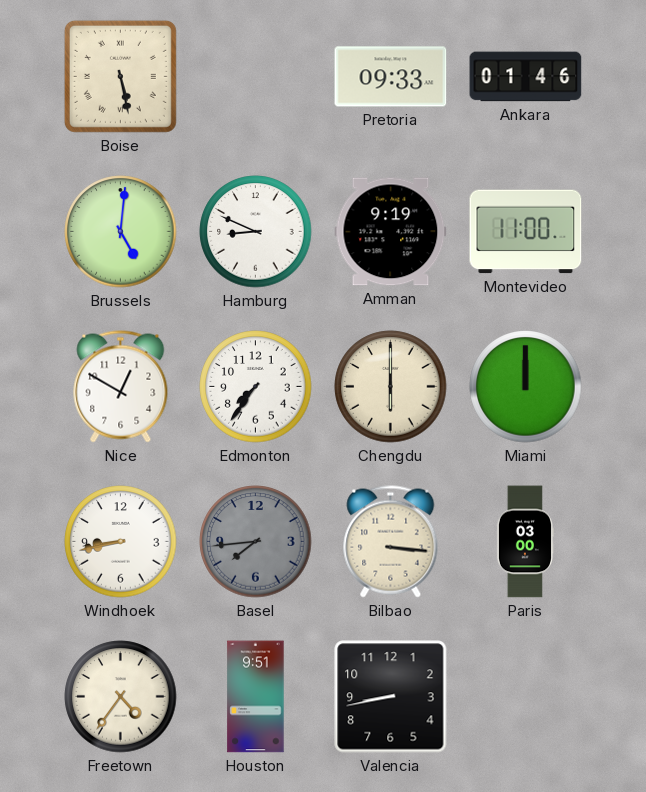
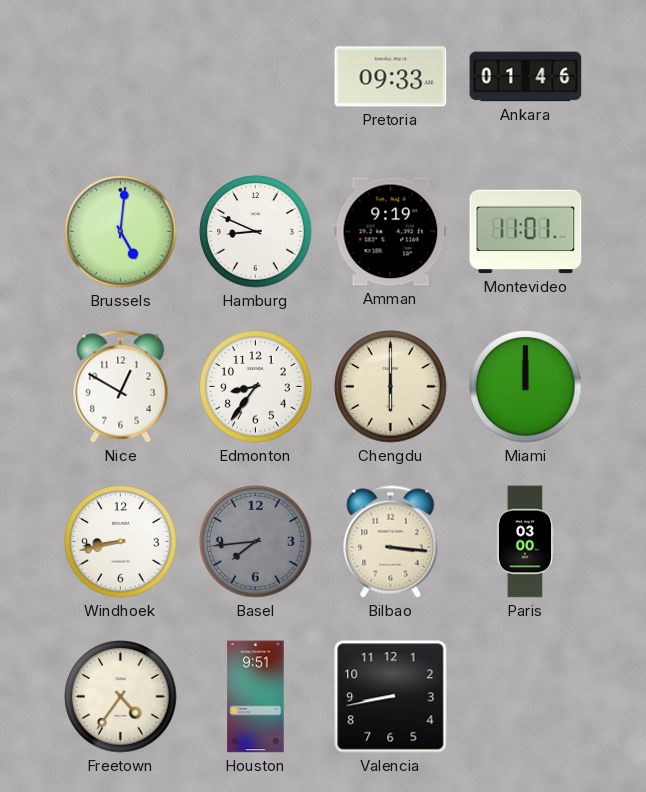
Boise: 5:28 -> none (120, 76)
Montevideo: 11:00 -> 11:01 (526, 232)
Edmonton: 7:36 -> 8:36 (256, 387)
